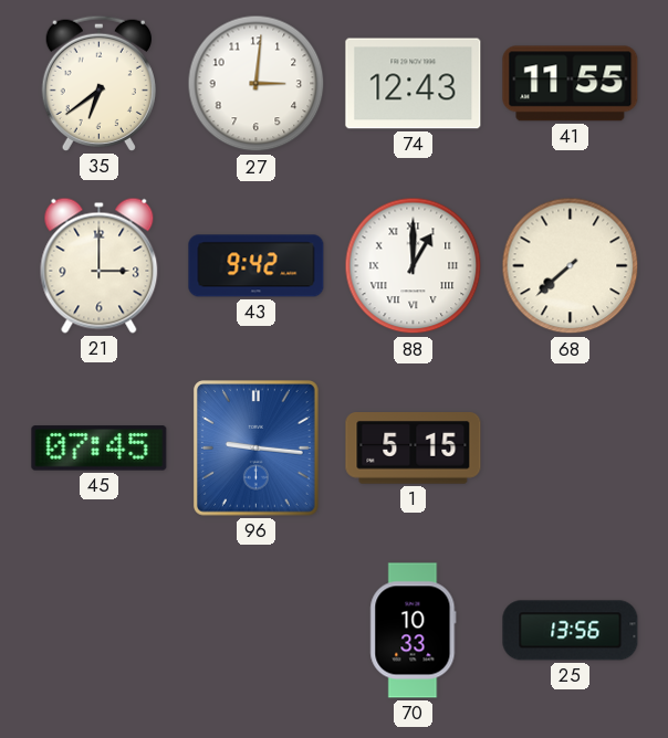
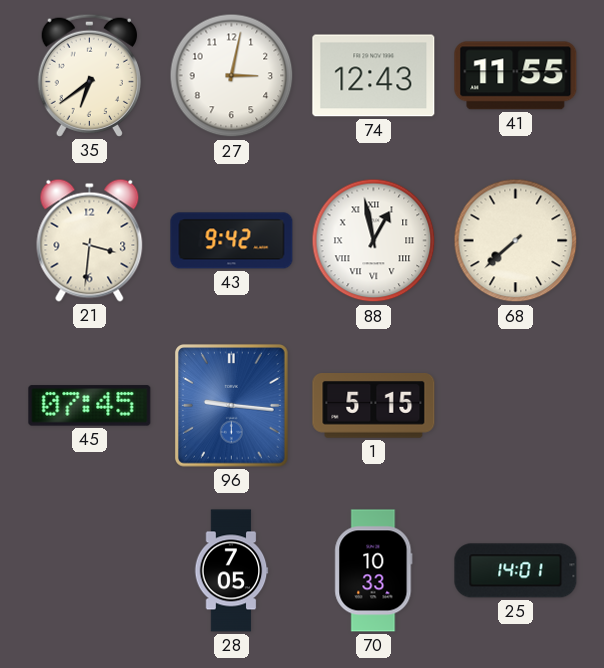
27: 3:01 -> 3:02 (232, 76)
21: 3:00 -> 3:31 (90, 240)
88: 1:00 -> 12:58 (374, 241)
28: none -> 7:05 (231, 571)
25: 13:56 -> 14:01 (516, 571)
